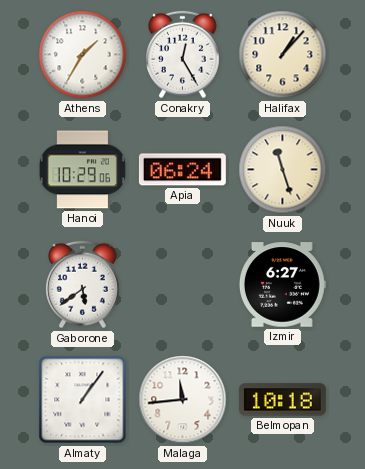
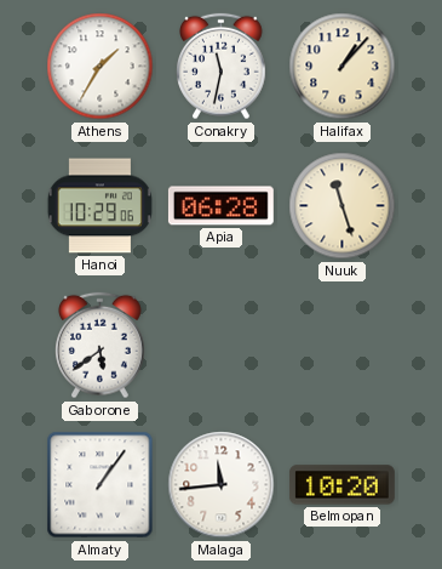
Conakry: 12:25 -> 11:32 (222, 67)
Apia: 06:24 -> 06:28 (220, 206)
Izmir: 6:27 -> none (282, 285)
Belmopan: 10:18 -> 10:20 (341, 485)
